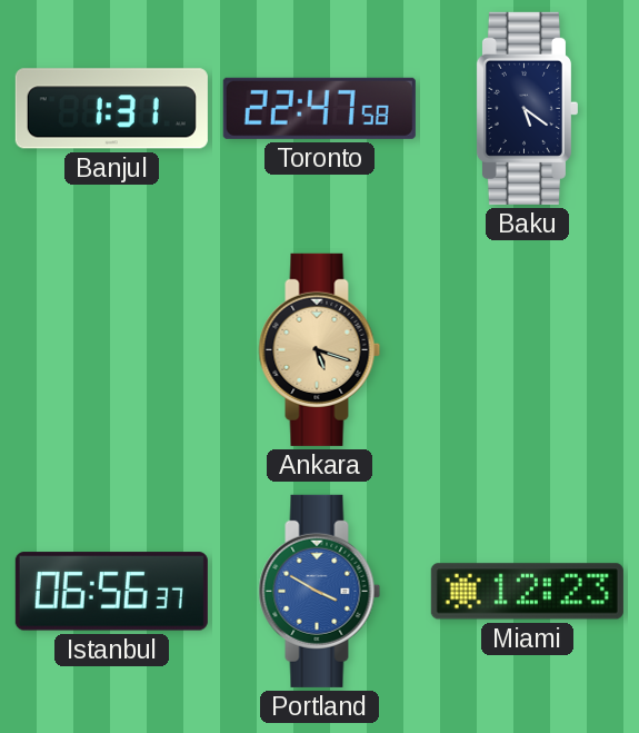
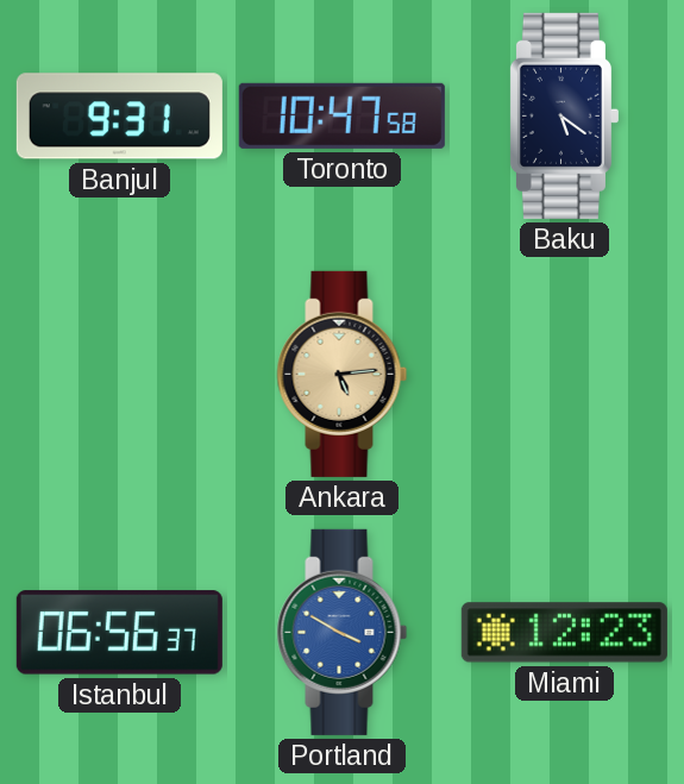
Banjul: 1:31 -> 9:31 (119, 117)
Toronto: 22:47 -> 10:47 (341, 115)
Ankara: 5:18 -> 5:14 (343, 374)
